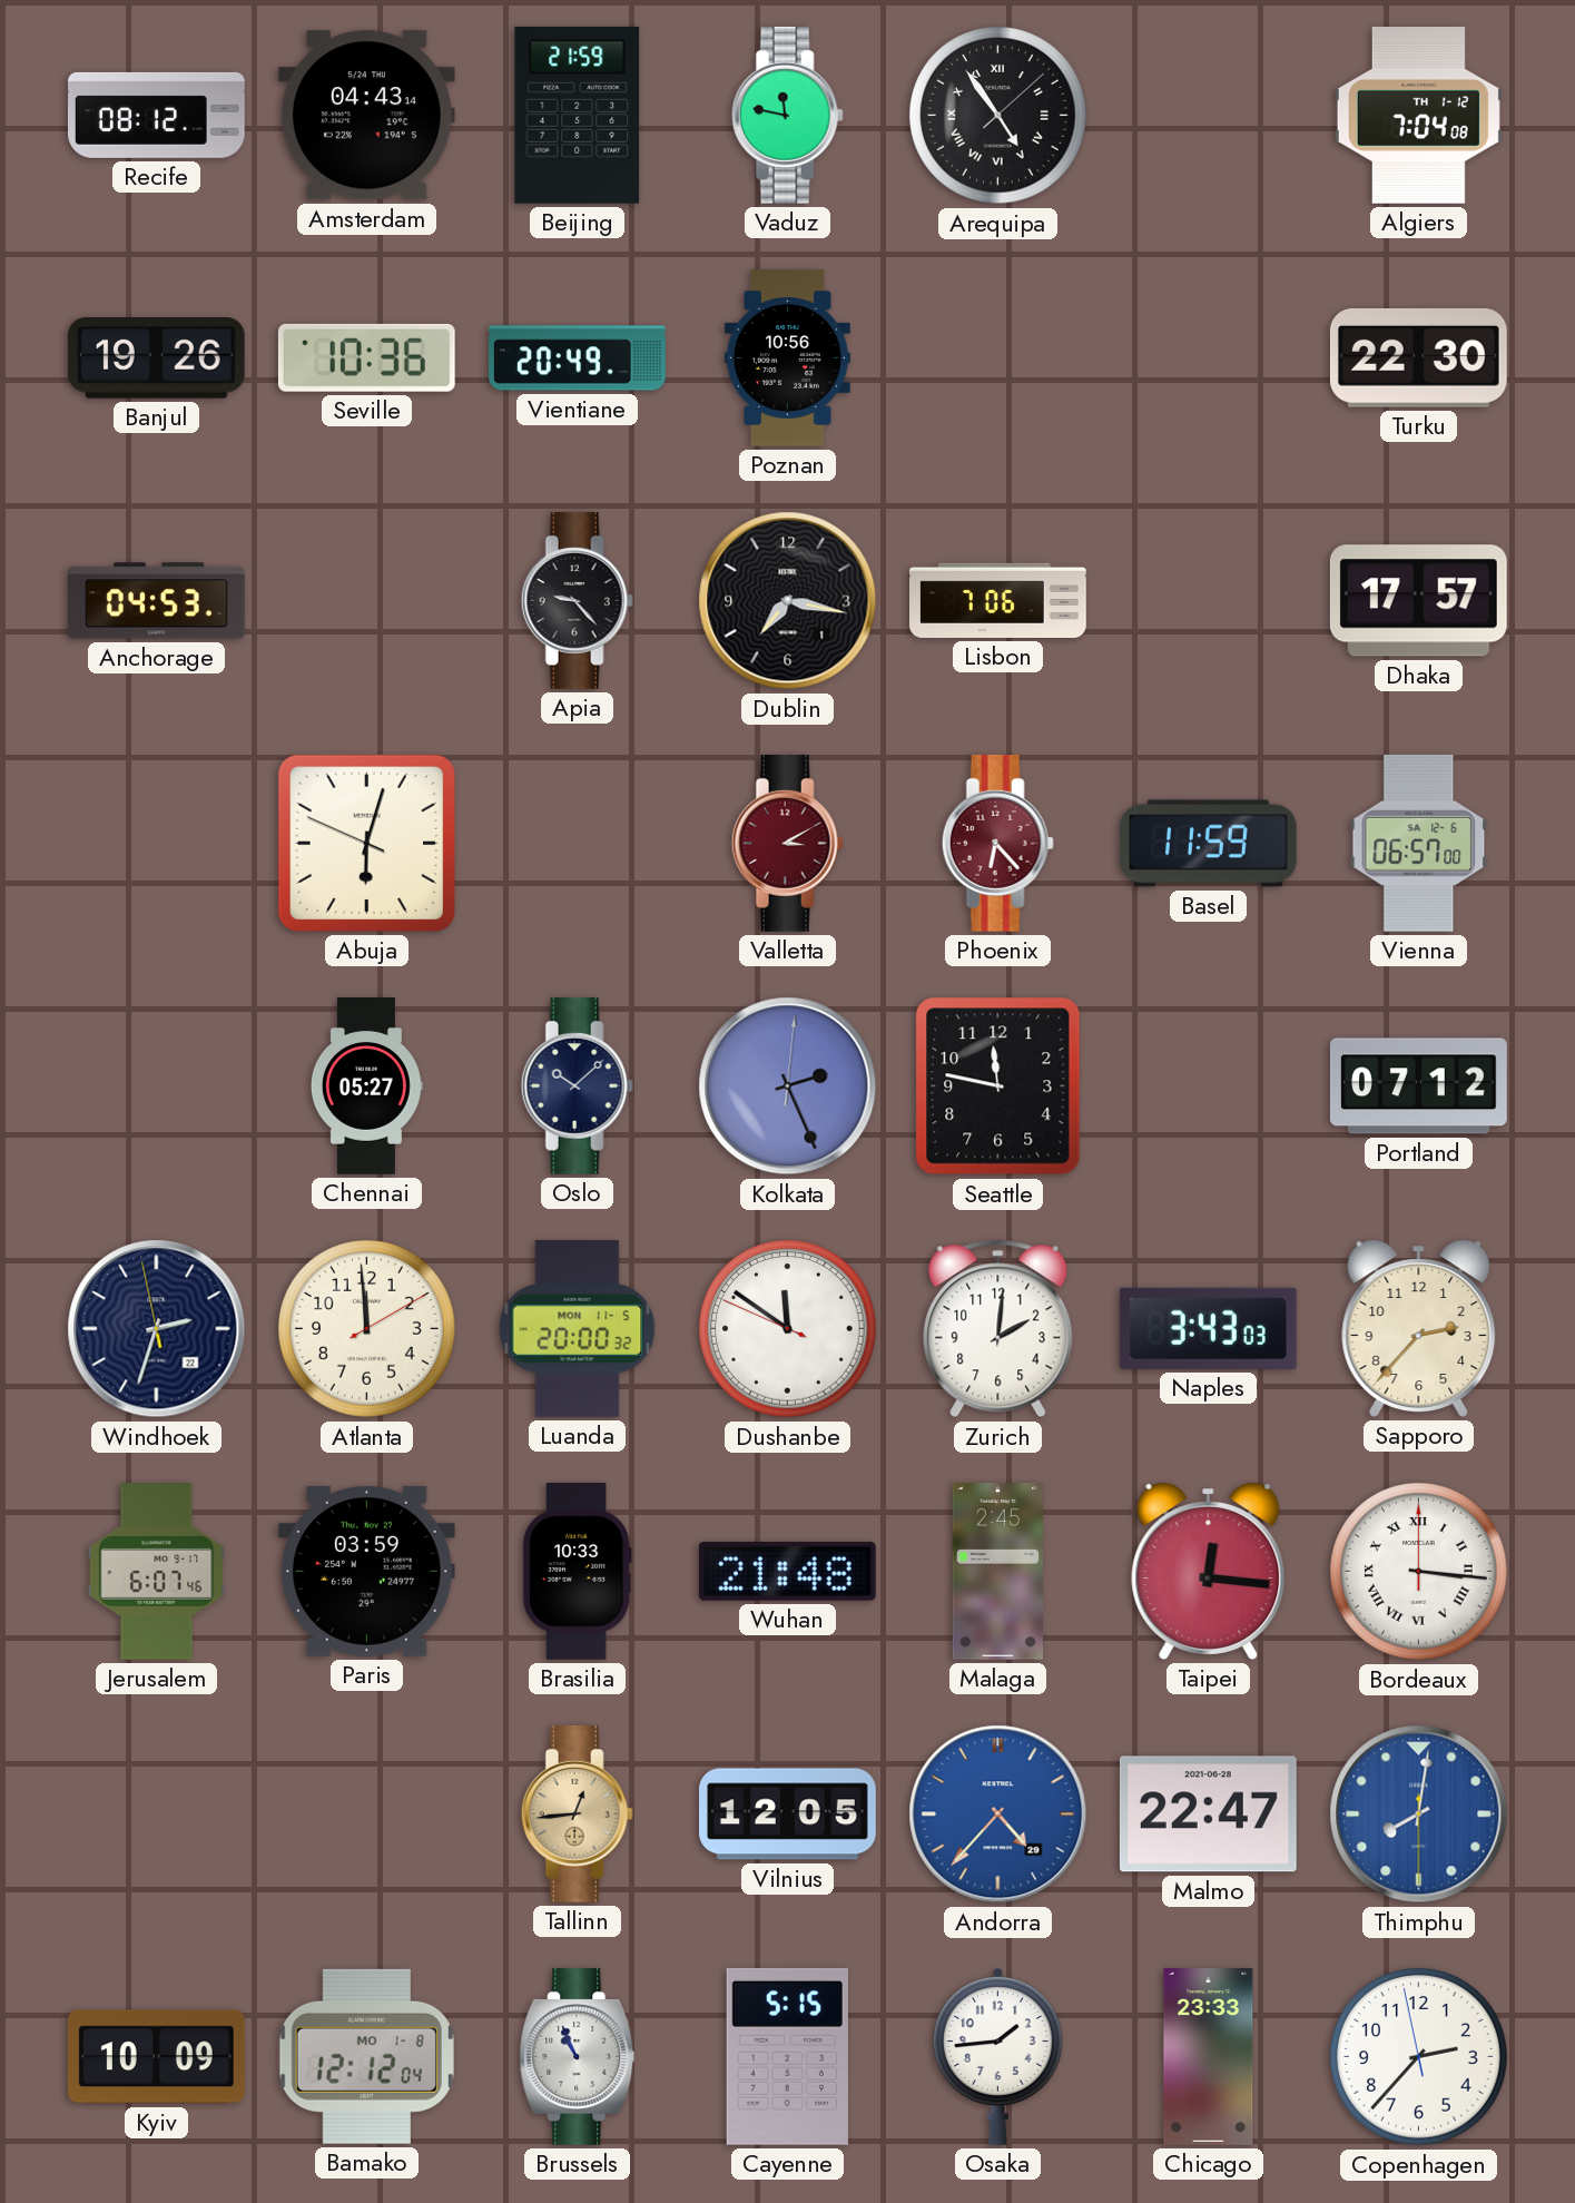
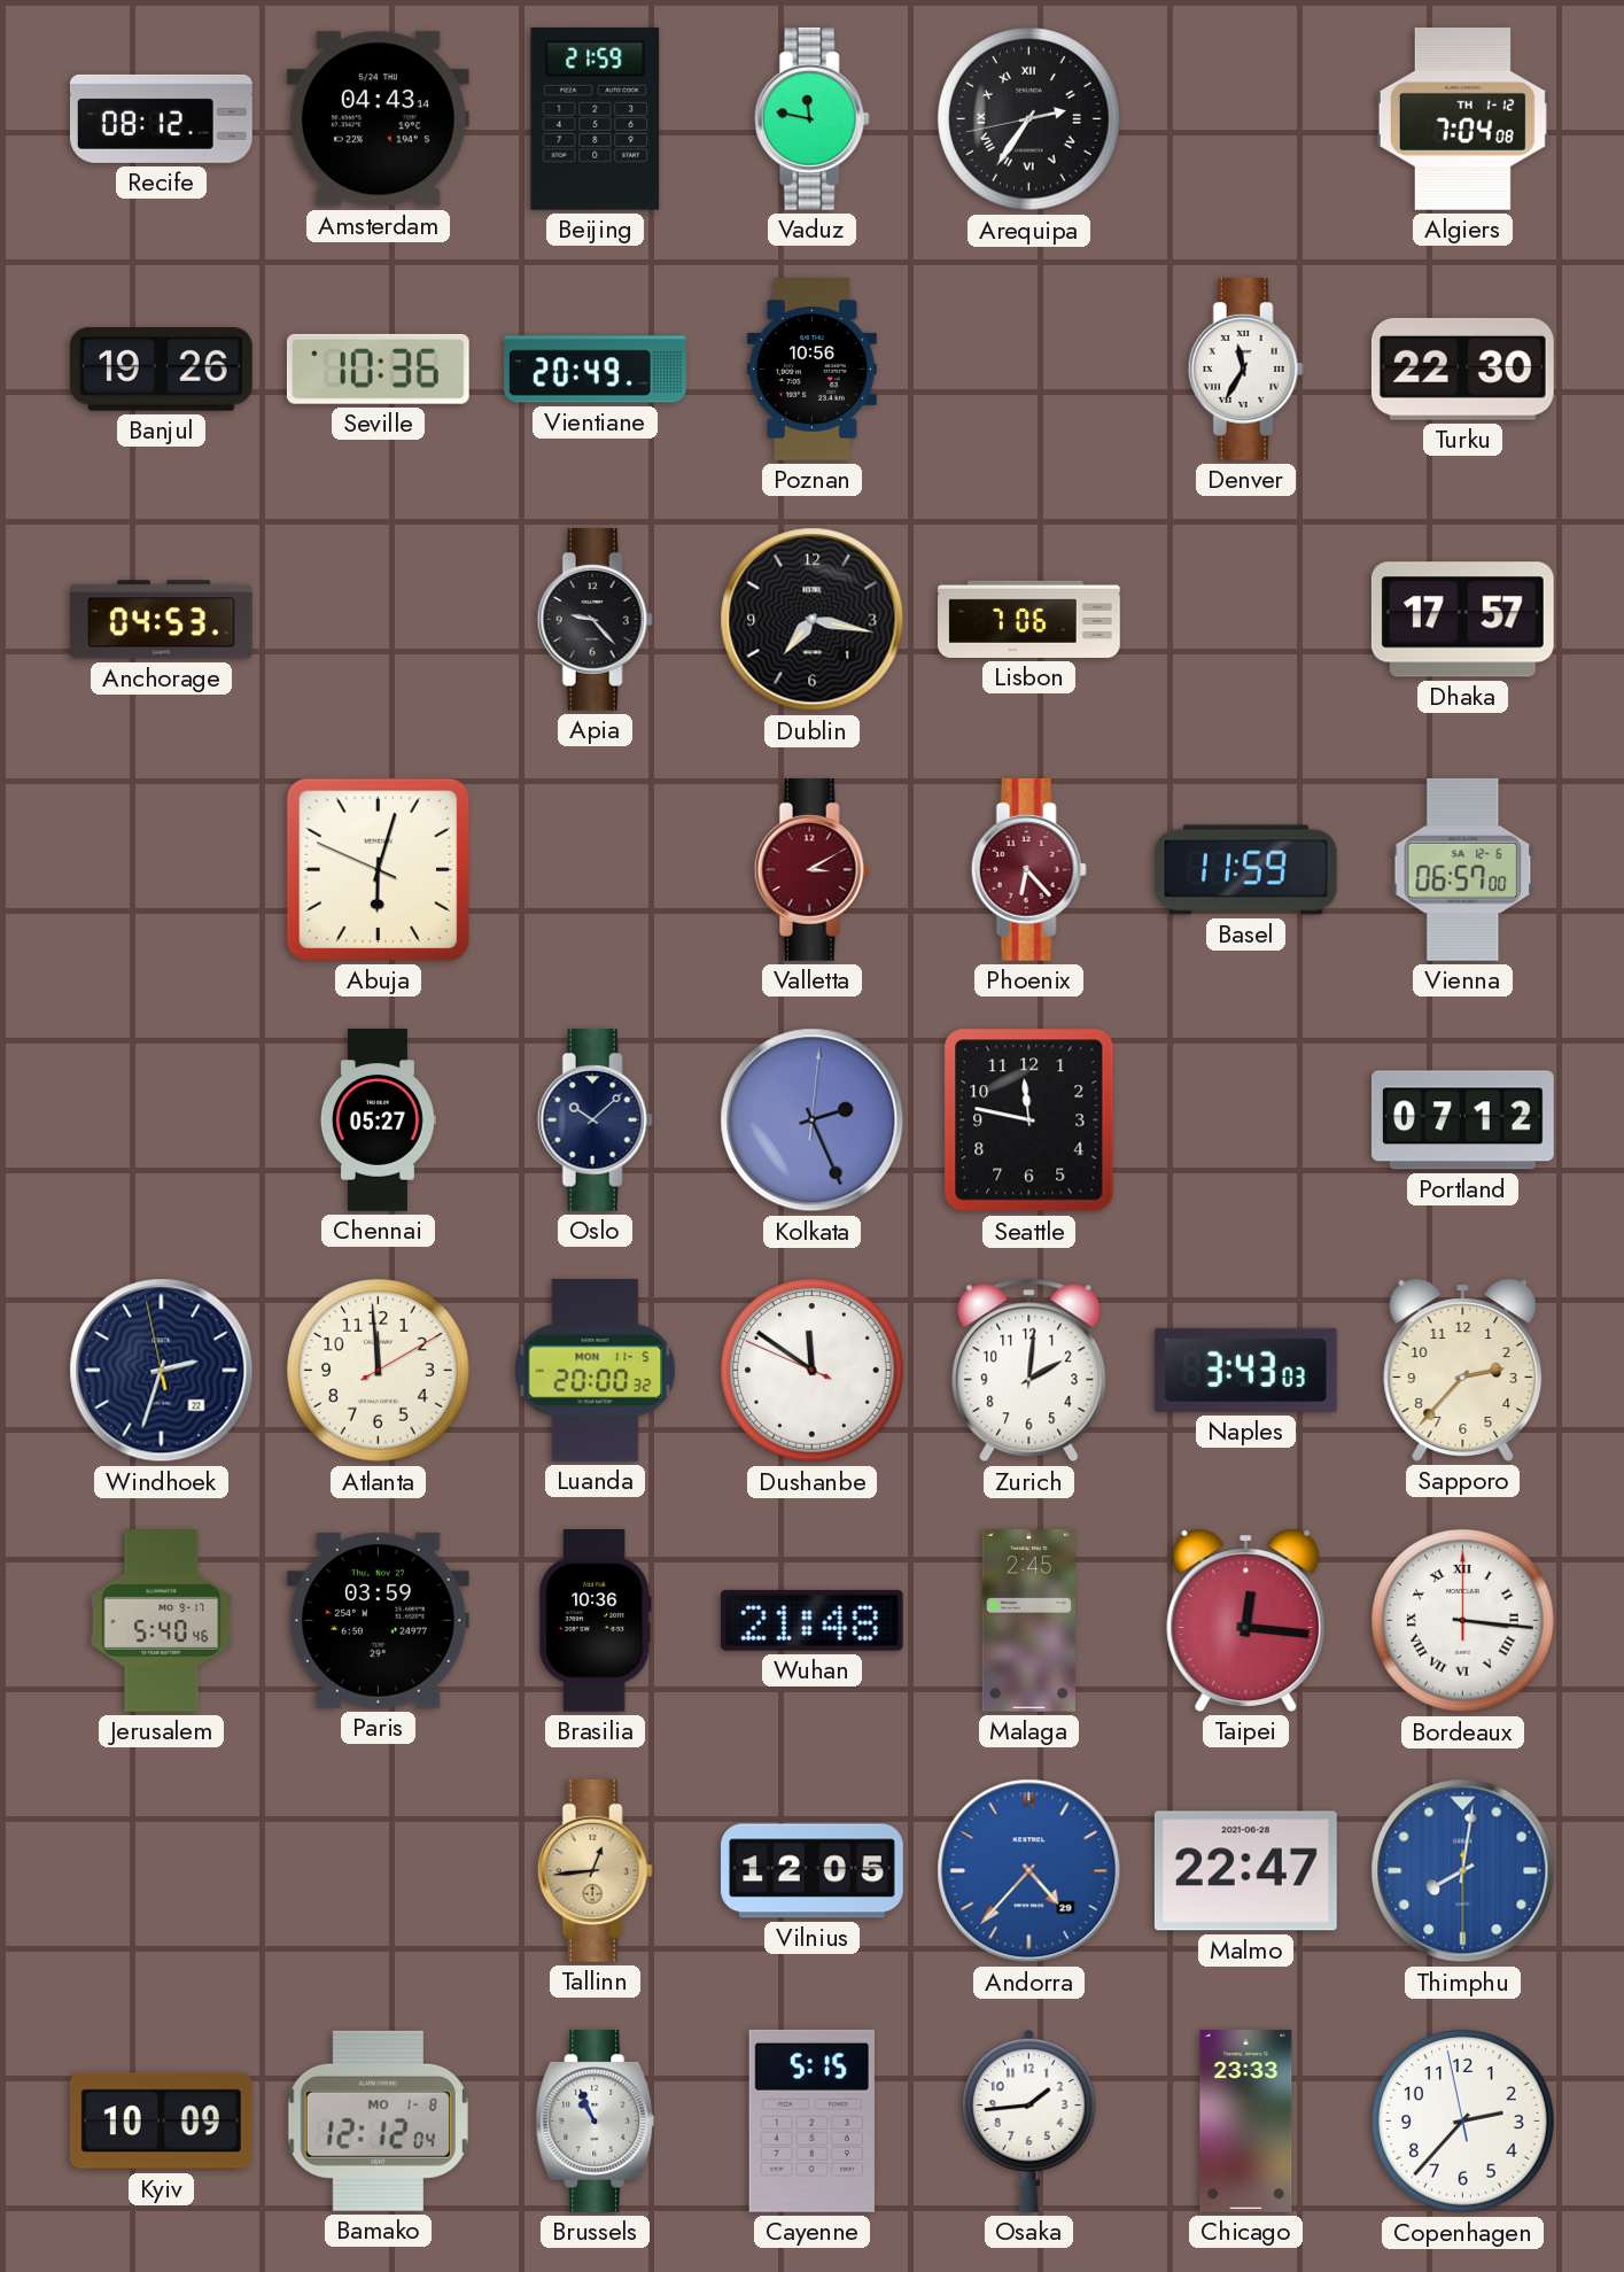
Arequipa: 4:54 -> 2:35 (1029, 119)
Denver: none -> 11:35 (1245, 369)
Jerusalem: 6:07 -> 5:40 (162, 1621)
Brasilia: 10:33 -> 10:36 (595, 1621)
